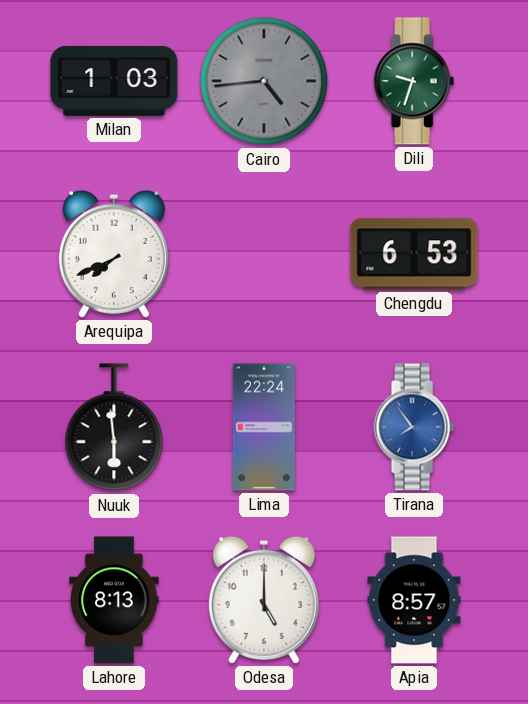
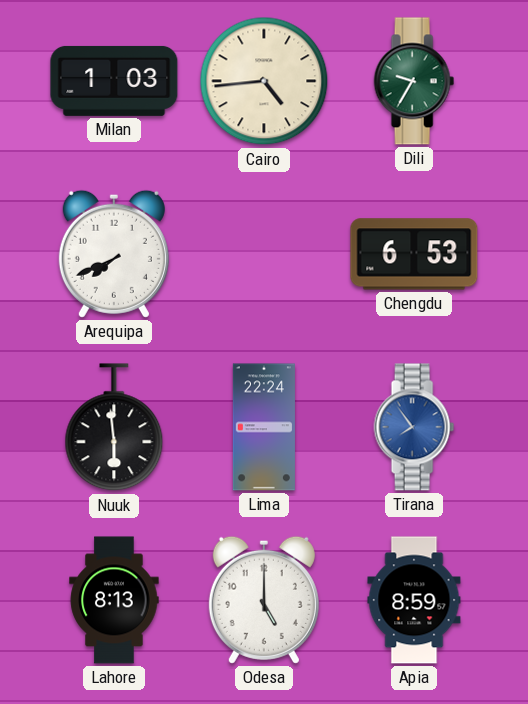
Cairo dial: grey -> cream (264, 81)
Dili: 9:33 -> 9:35 (414, 81)
Apia: 8:57 -> 8:59 (414, 600)
